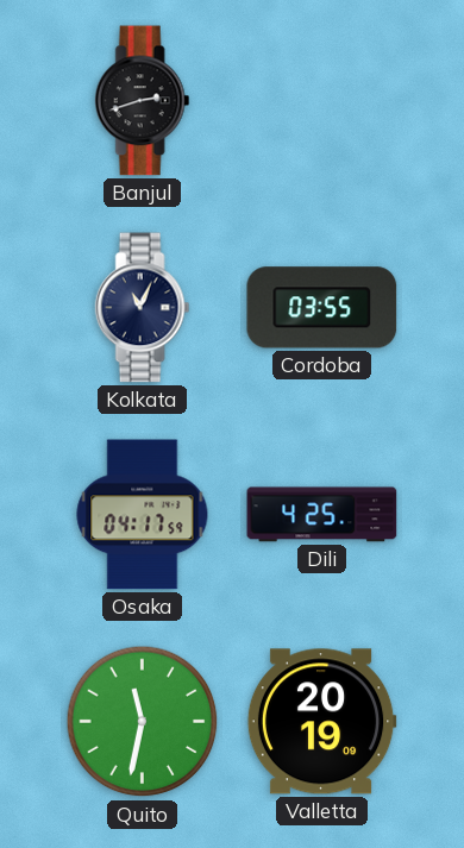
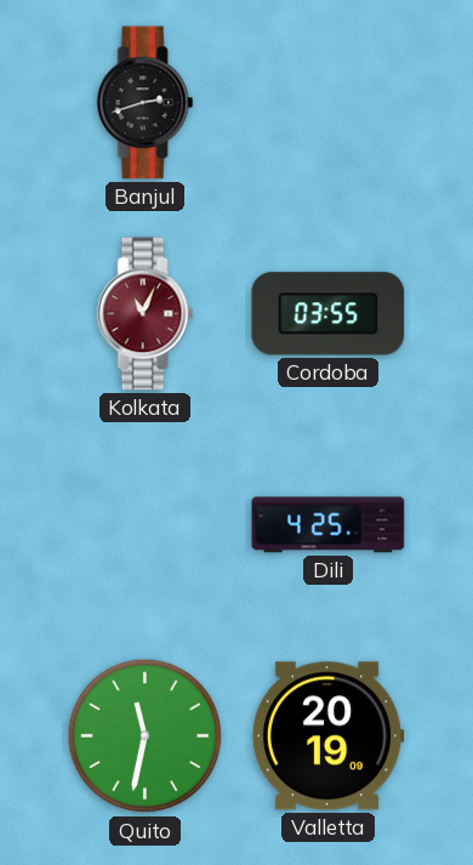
Kolkata dial: navy -> burgundy (146, 314)
Osaka: 04:17 -> none (143, 515)
